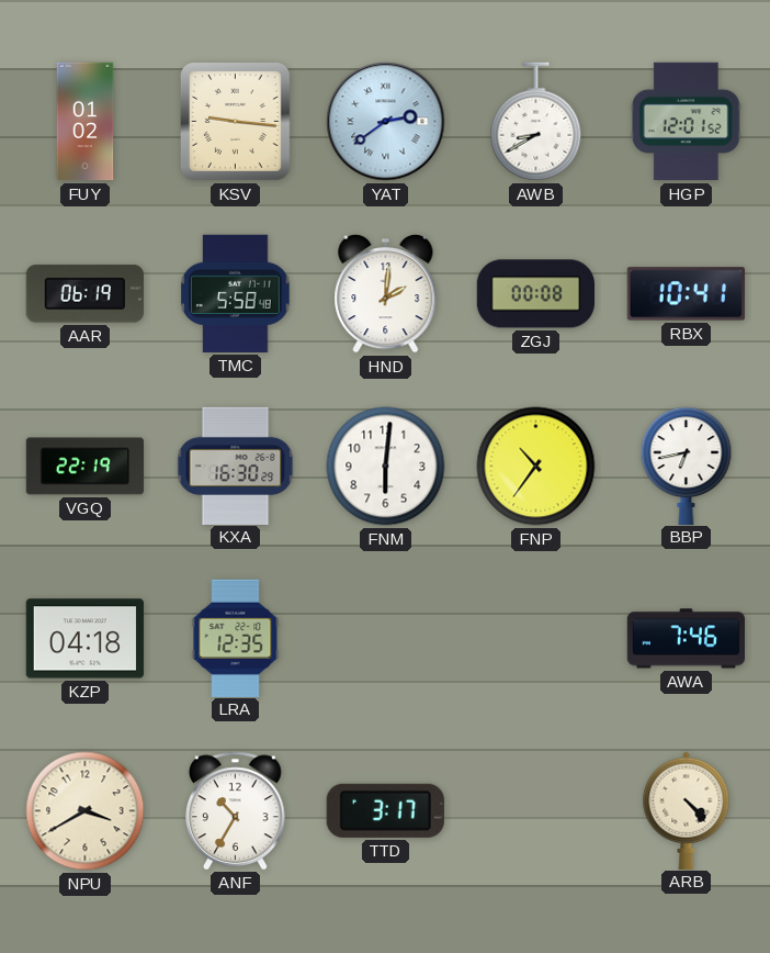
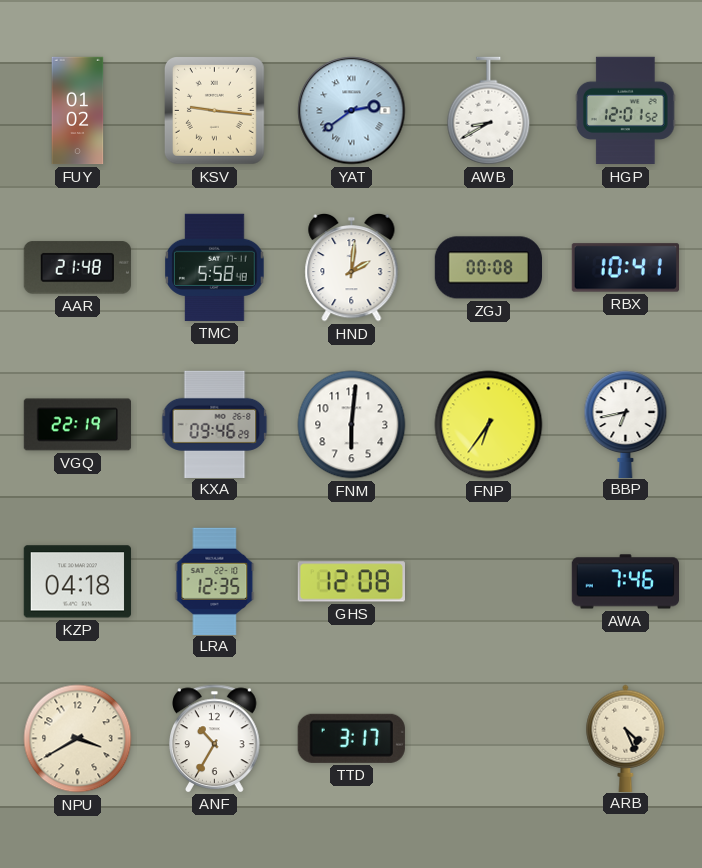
AAR: 06:19 -> 21:48 (77, 268)
KXA: 16:30 -> 09:46 (215, 424)
FNP: 10:36 -> 6:36 (489, 425)
GHS: none -> 12:08 (351, 582)
ARB: 4:23 -> 4:26 (626, 738)
